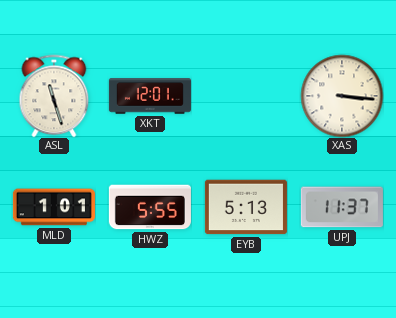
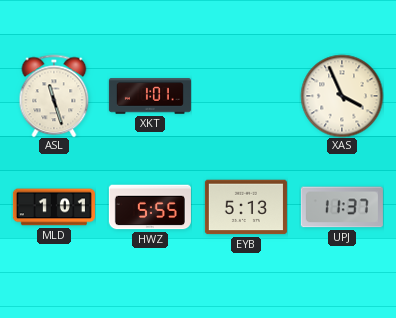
XKT: 12:01 -> 1:01 (150, 96)
XAS: 3:16 -> 3:56 (342, 96)
